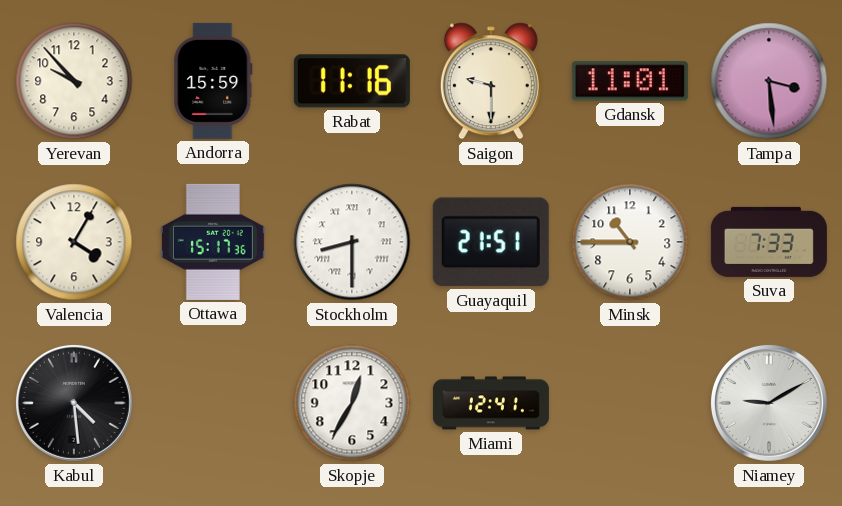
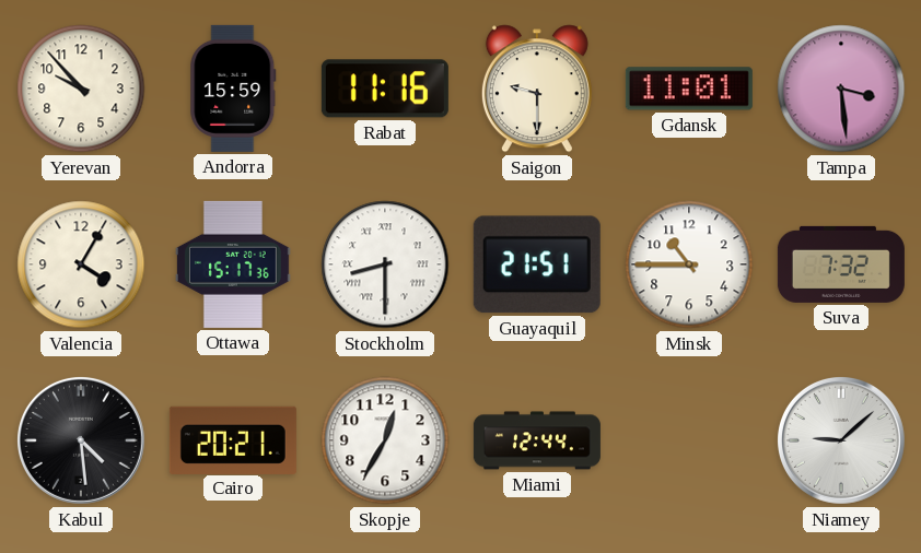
Suva: 7:33 -> 7:32 (841, 264)
Cairo: none -> 20:21 (233, 439)
Miami: 12:41 -> 12:44 (537, 440)
Niamey: 9:10 -> 9:08 (841, 440)
